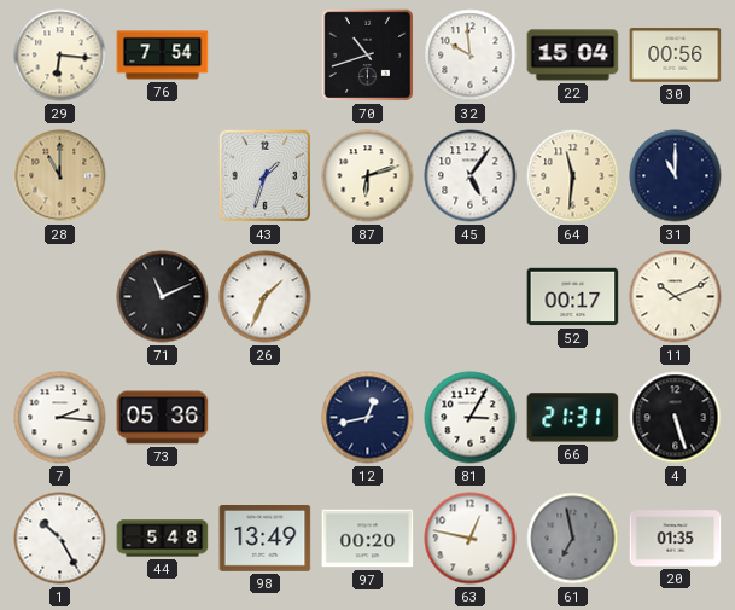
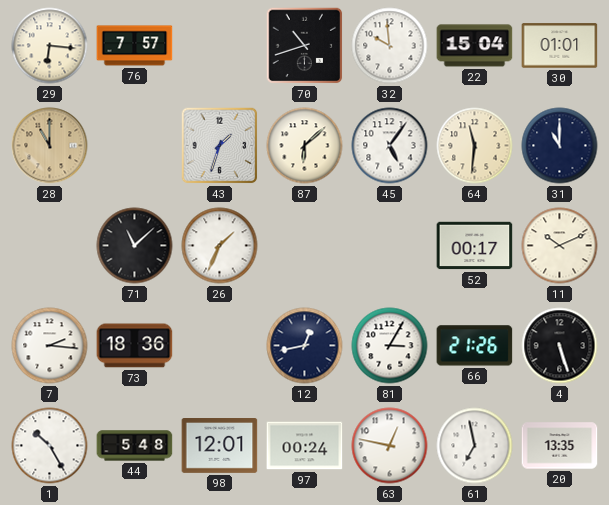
76: 7:54 -> 7:57 (135, 46)
30: 00:56 -> 01:01 (560, 46)
87: 6:12 -> 6:08 (305, 146)
71: 11:11 -> 11:08 (135, 246)
73: 05:36 -> 18:36 (135, 346)
66: 21:31 -> 21:26 (475, 346)
98: 13:49 -> 12:01 (220, 446)
97: 00:20 -> 00:24 (305, 446)
61 dial: grey -> white (475, 446)
20: 01:35 -> 13:35 (560, 446)
